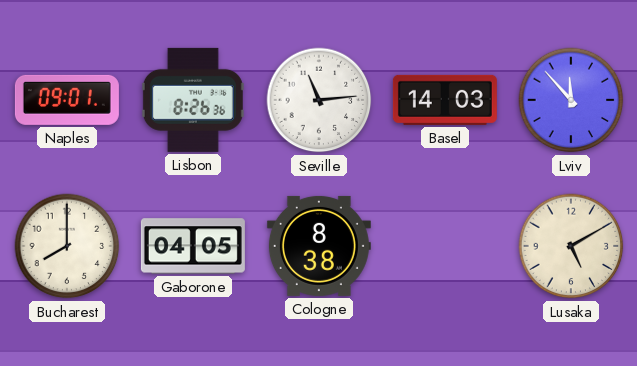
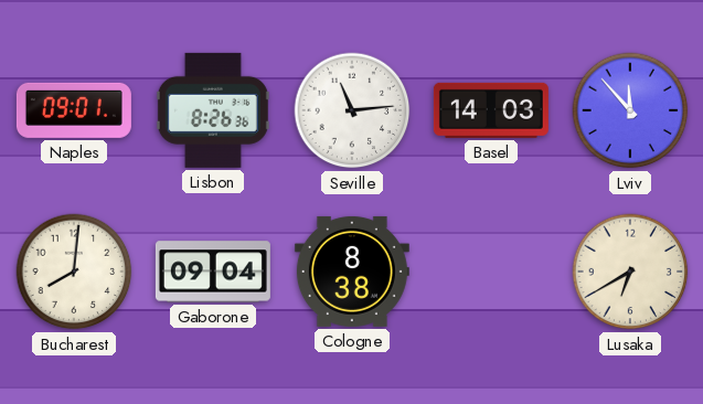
Bucharest: 8:00 -> 8:01 (74, 272)
Gaborone: 04:05 -> 09:04 (213, 272)
Lusaka: 5:10 -> 6:40 (630, 272)
